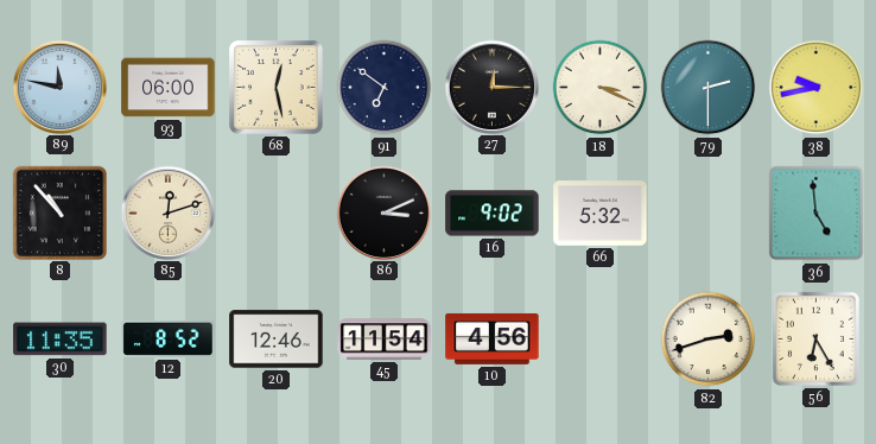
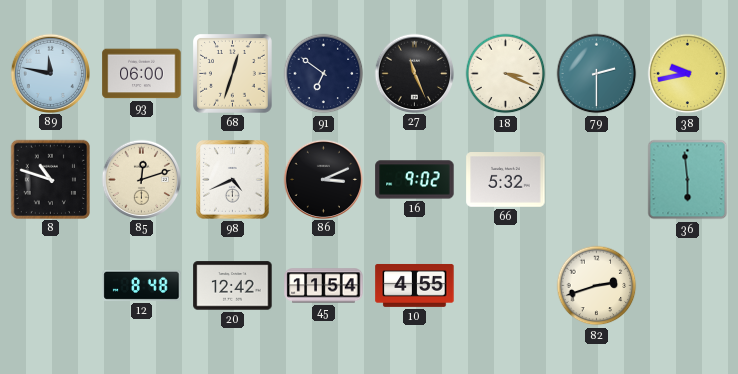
68: 12:28 -> 12:33 (233, 74)
27: 12:15 -> 11:26 (414, 73)
8: 10:53 -> 10:48 (50, 179)
98: none -> 4:41 (233, 180)
36: 4:59 -> 5:59 (688, 180)
30: 11:35 -> none (61, 340)
12: 8:52 -> 8:48 (142, 285)
20: 12:46 -> 12:42 (233, 286)
10: 4:56 -> 4:55 (415, 285)
56: 6:25 -> none (815, 338)
